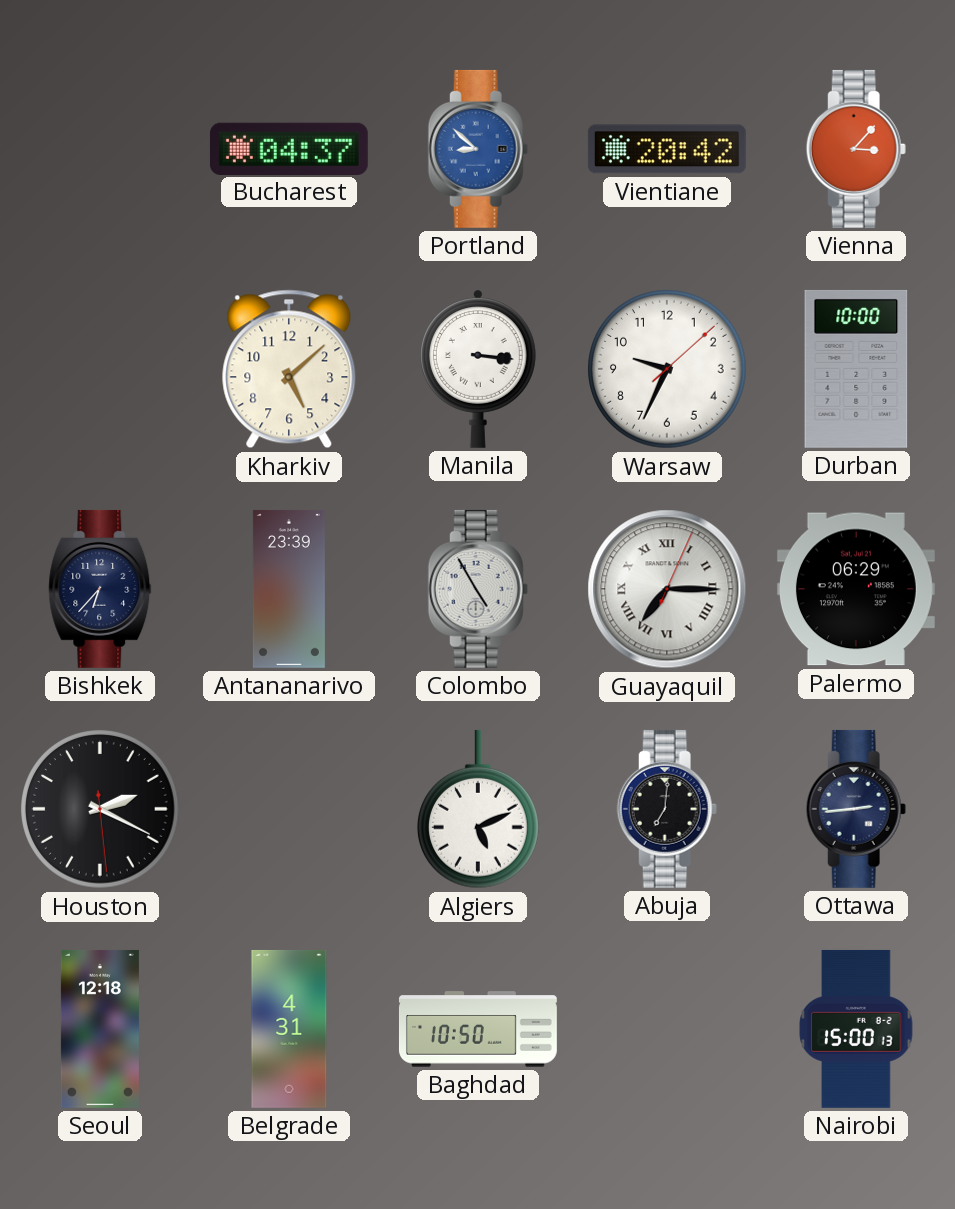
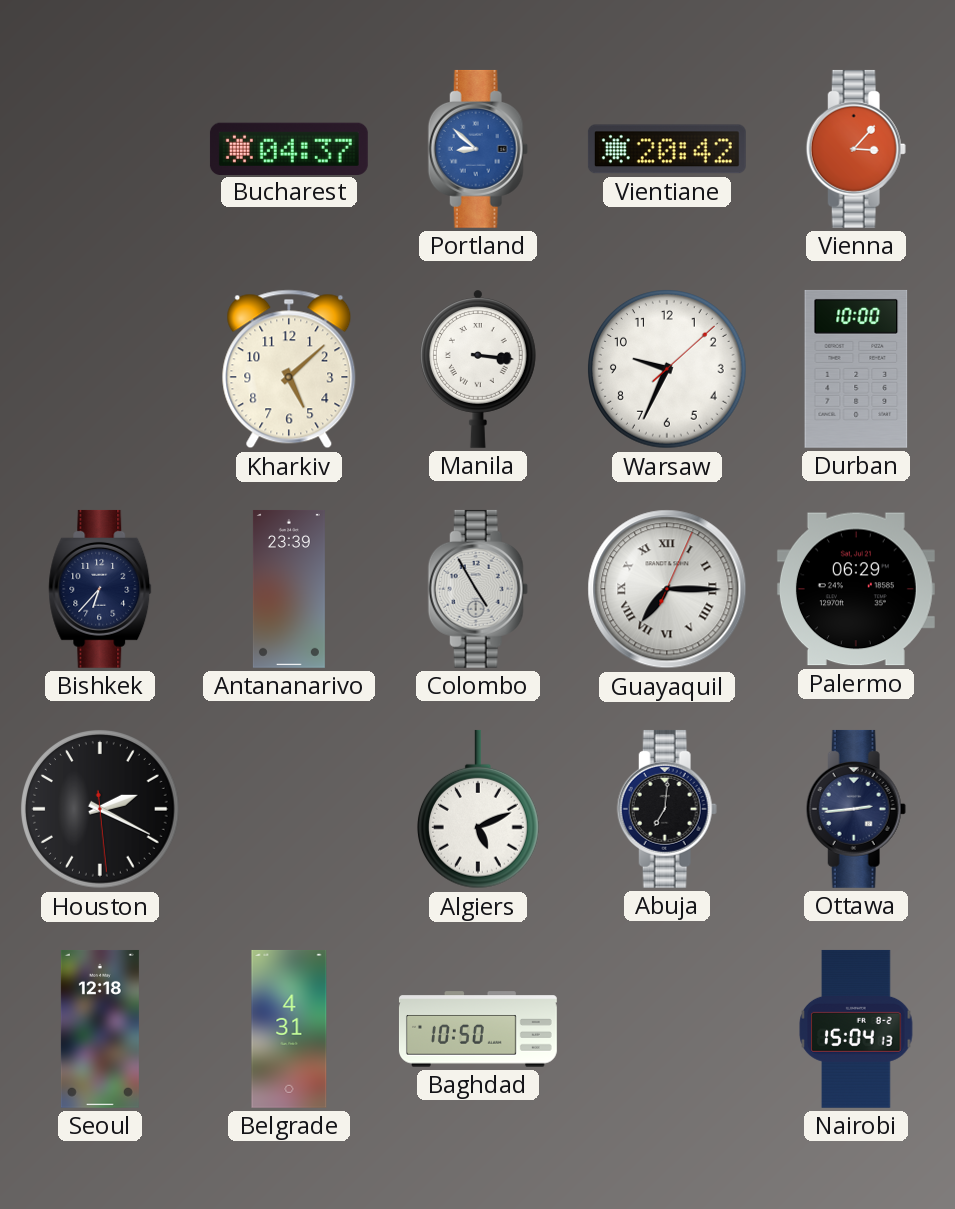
Nairobi: 15:00 -> 15:04 (856, 1029)
